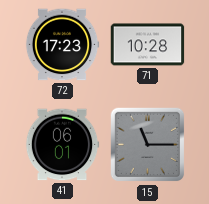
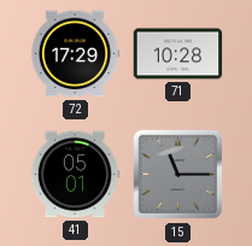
72: 17:23 -> 17:29 (75, 54)
41: 06:01 -> 05:01 (75, 175)
